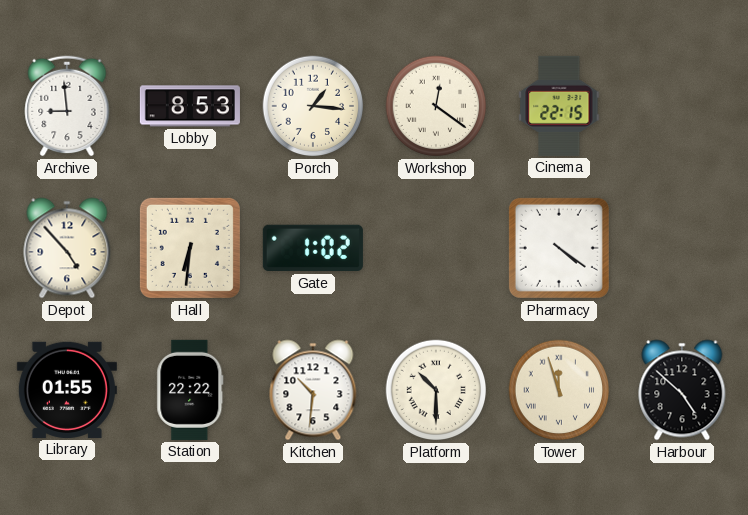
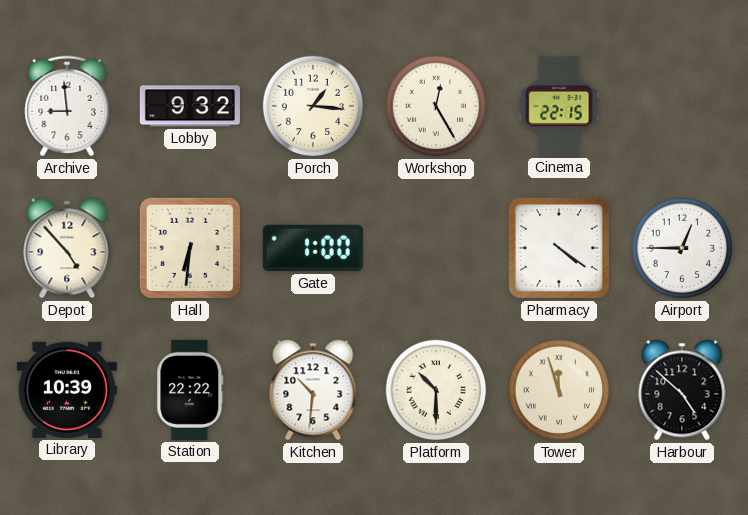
Lobby: 8:53 -> 9:32 (190, 106)
Workshop: 12:21 -> 12:25 (436, 106)
Gate: 1:02 -> 1:00 (313, 248)
Airport: none -> 12:45 (682, 248)
Library: 01:55 -> 10:39 (67, 390)
